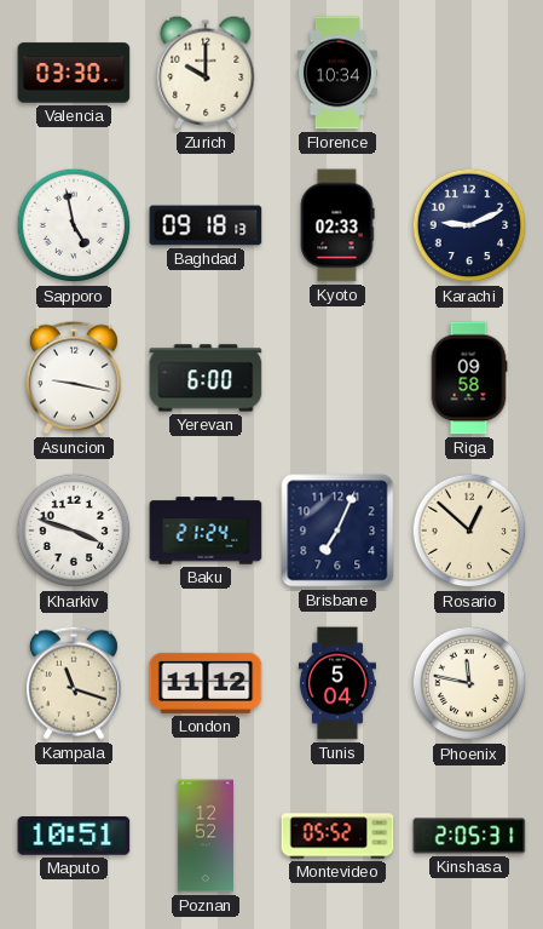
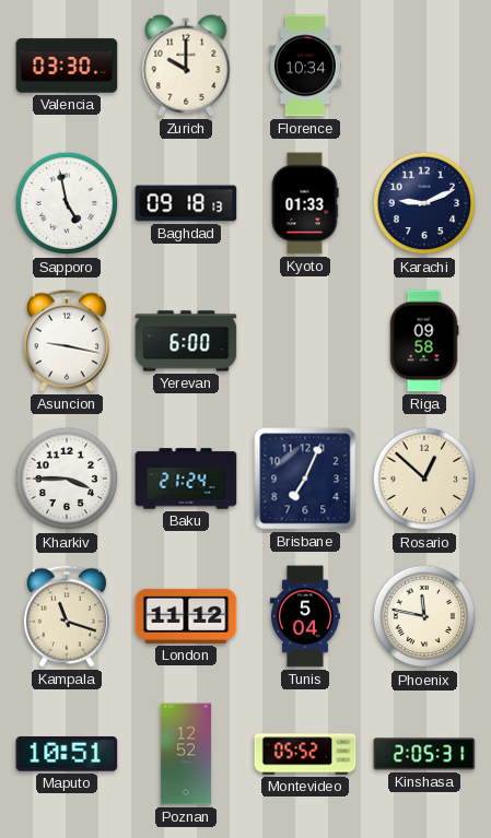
Kyoto: 02:33 -> 01:33 (305, 203)
Kharkiv: 3:48 -> 3:45 (67, 479)
